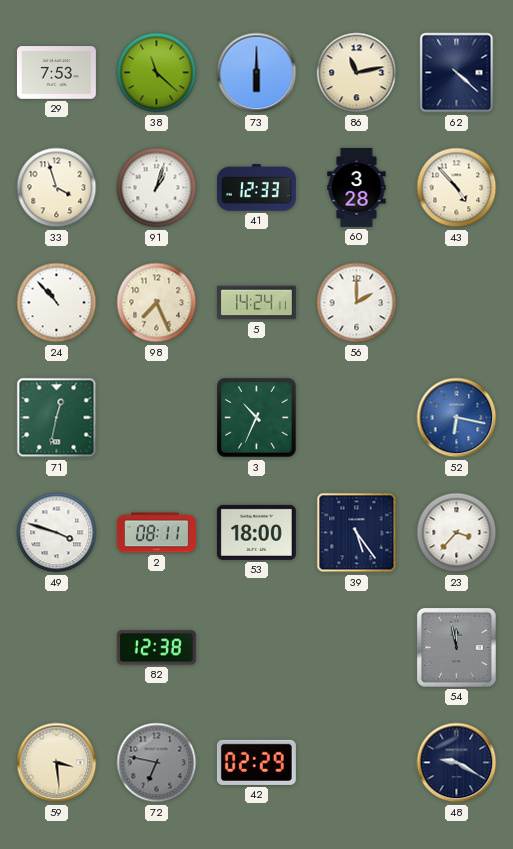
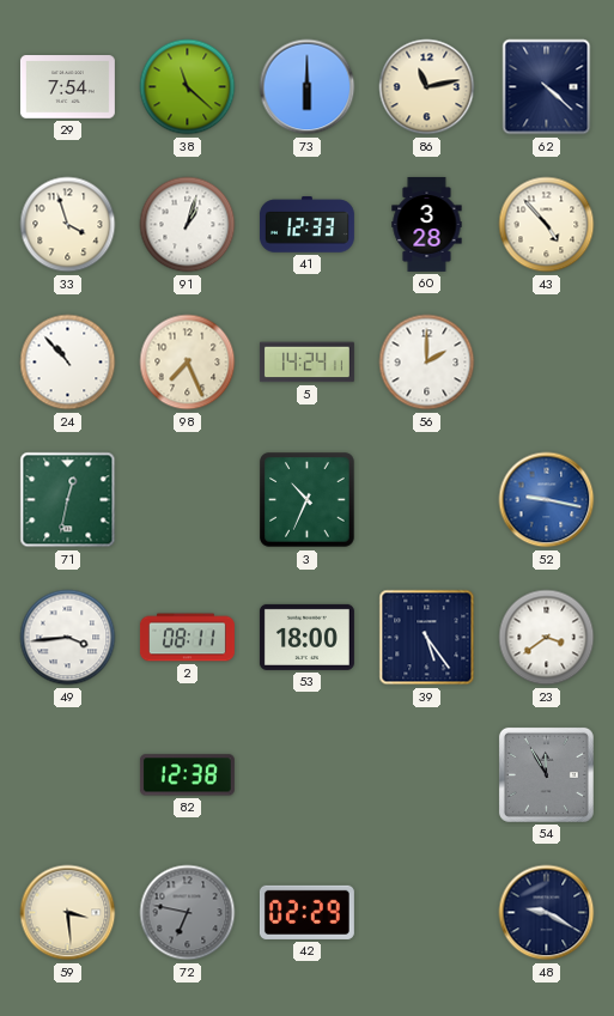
29: 7:53 -> 7:54 (67, 87)
52: 6:17 -> 9:17 (547, 500)
49: 3:48 -> 3:44 (68, 638)
23: 3:37 -> 3:39 (547, 638)
54: 11:58 -> 11:55 (546, 774)
